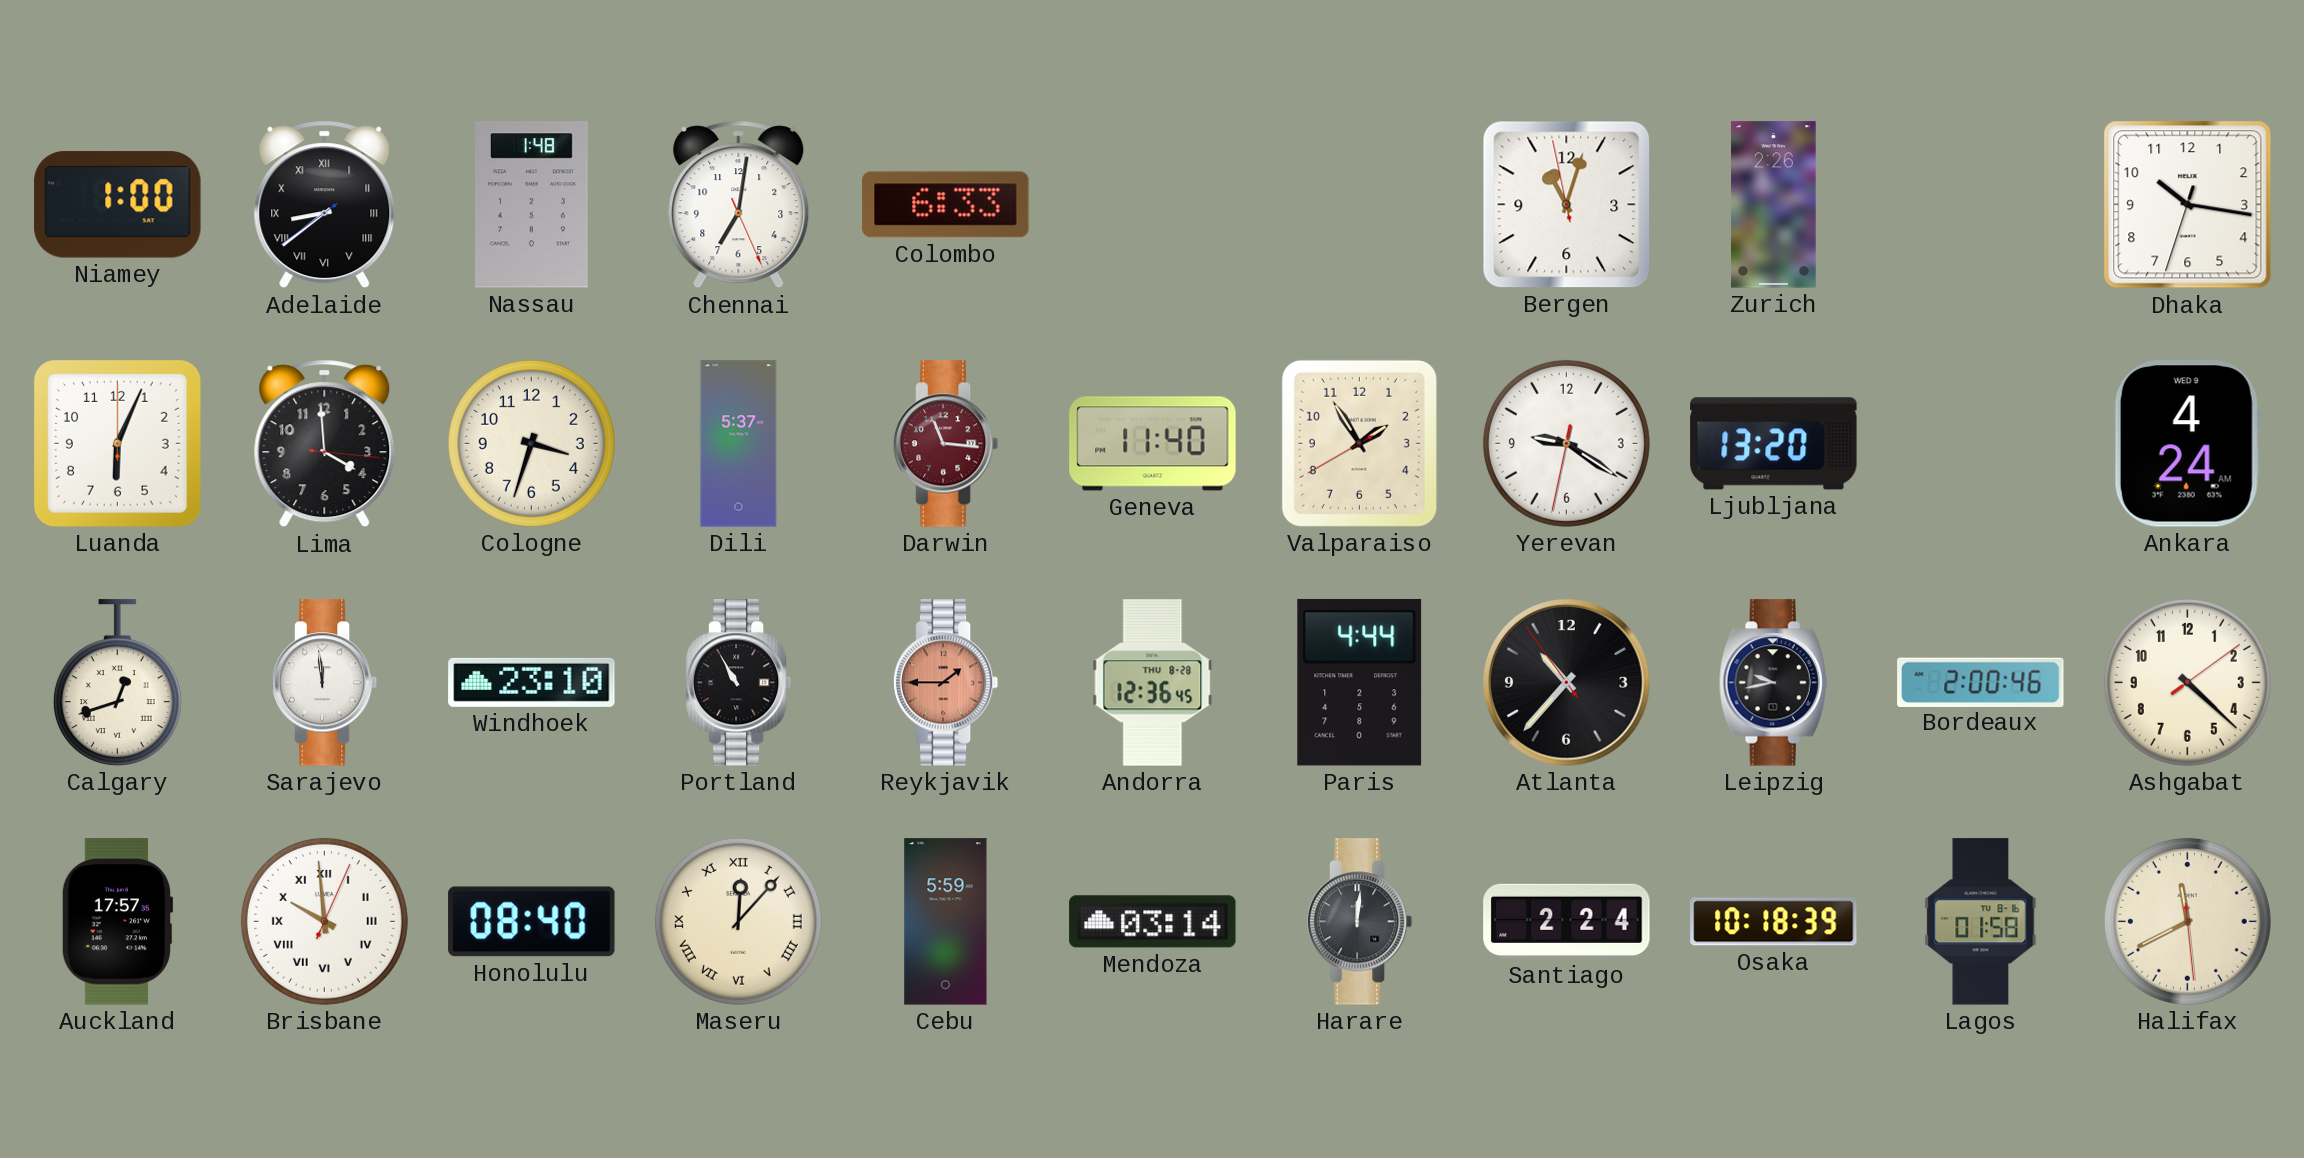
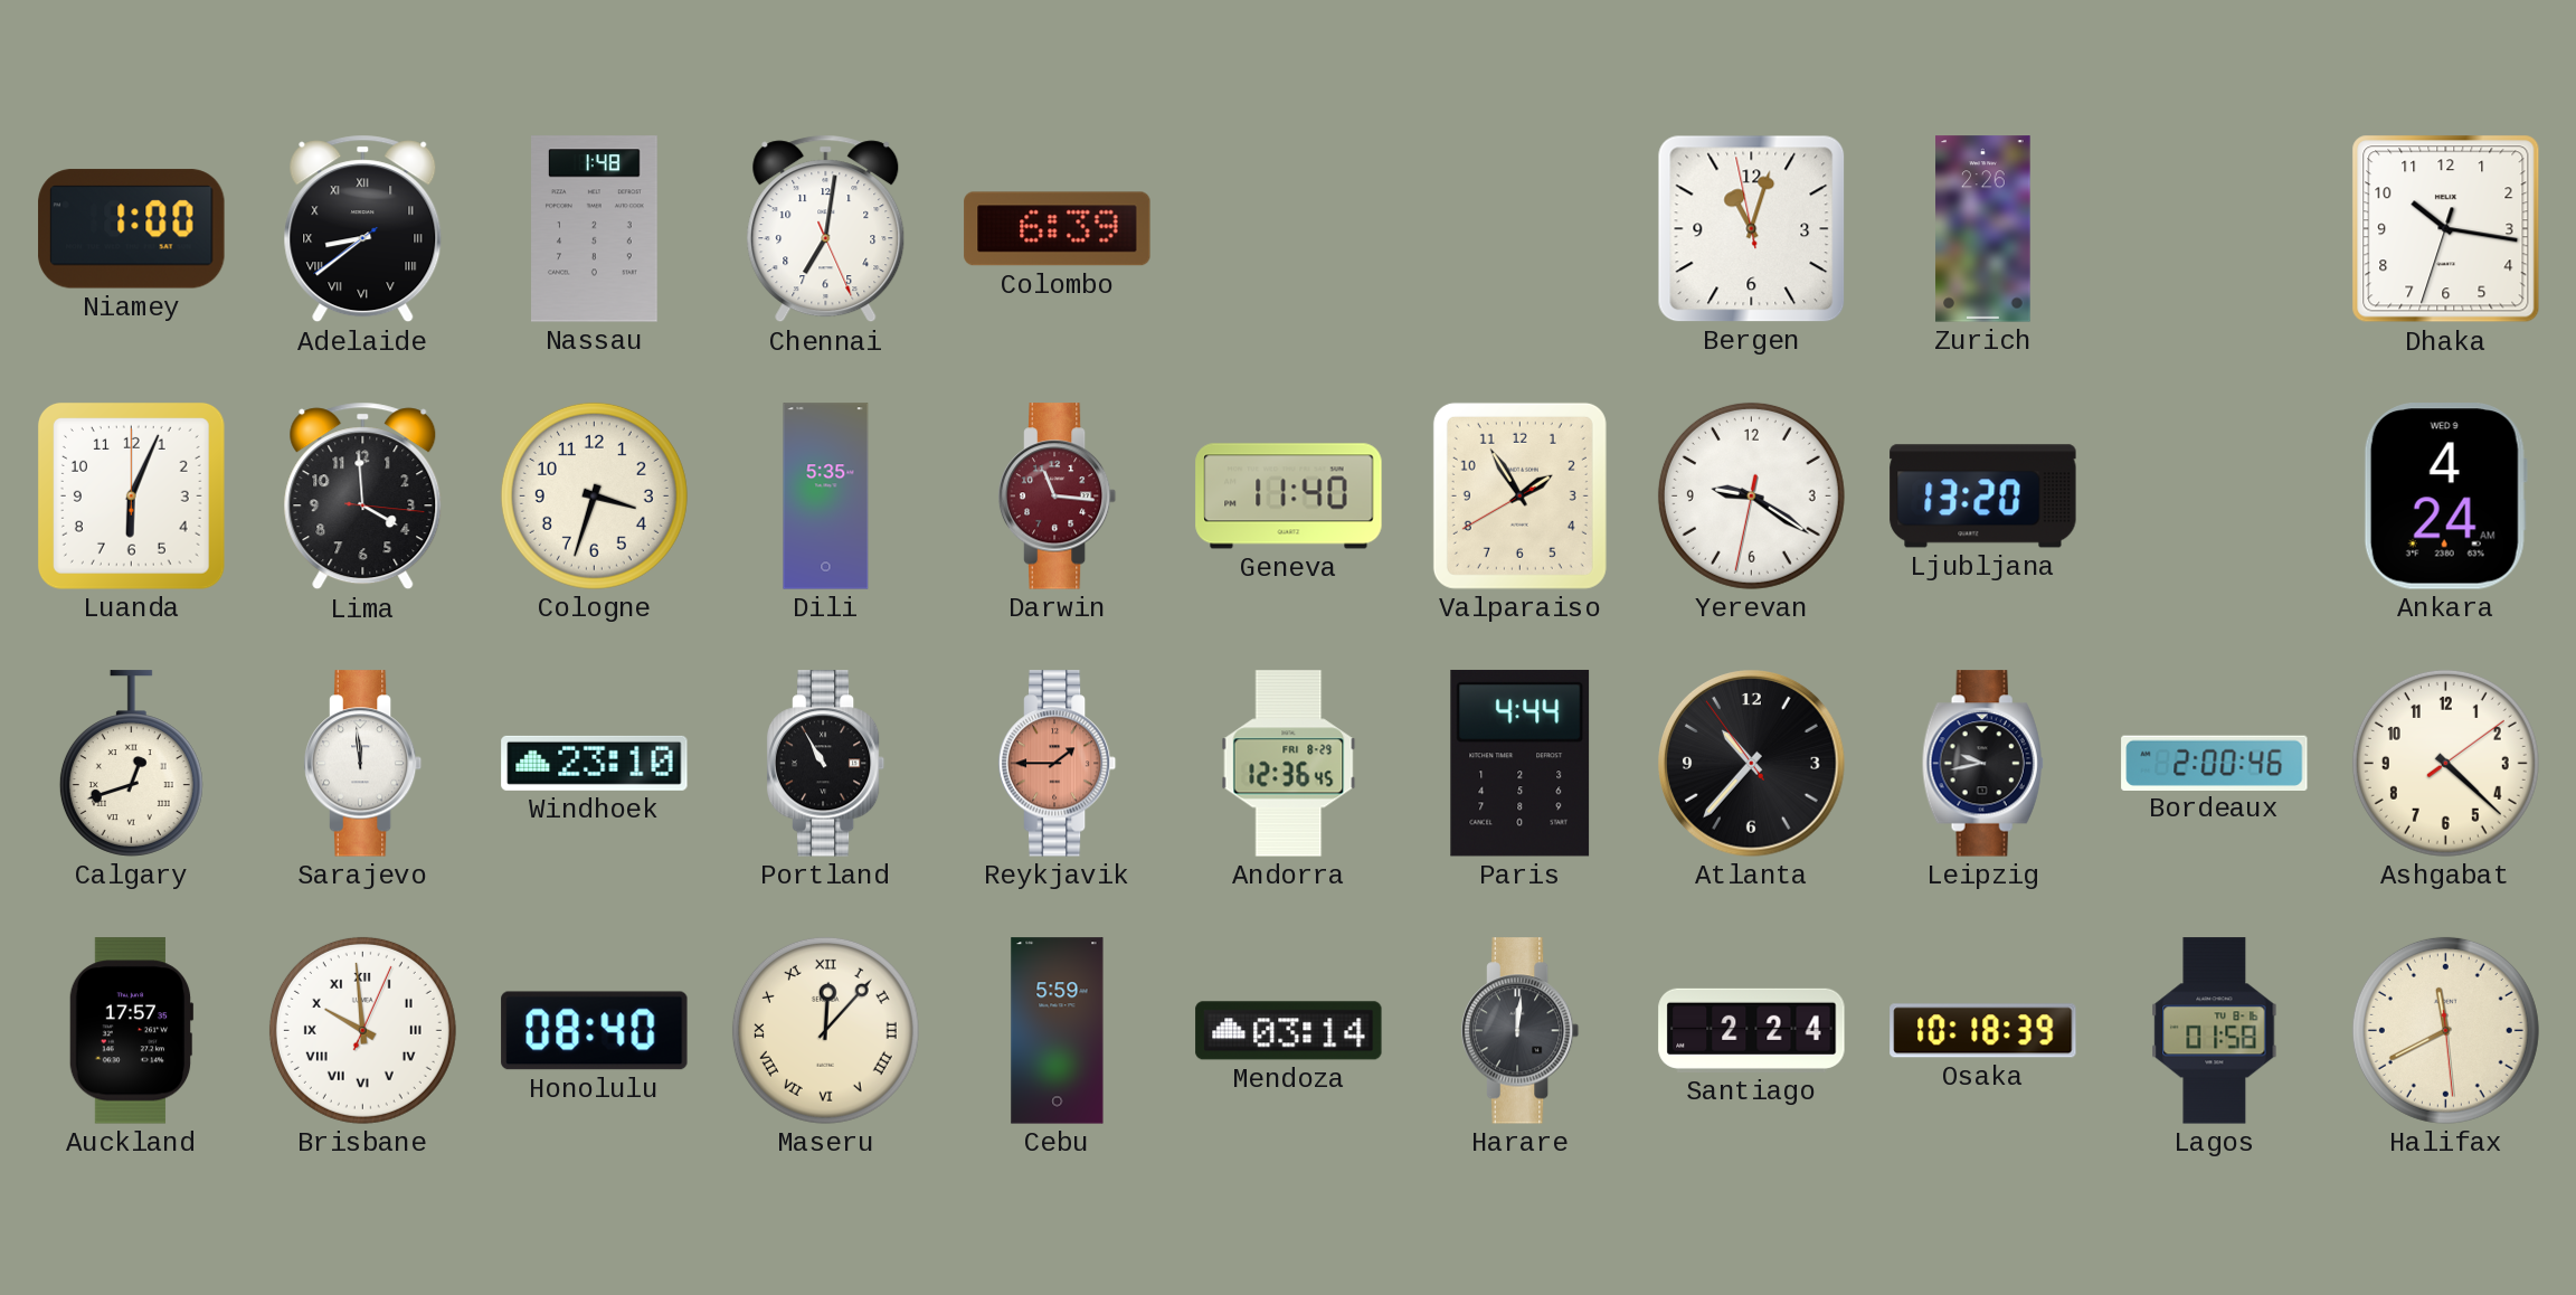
Colombo: 6:33 -> 6:39 (1058, 229)
Dili: 5:37 -> 5:35 (826, 497)
Andorra date: THU 8-28 -> FRI 8-29 (1289, 764)
